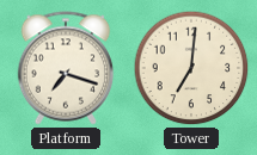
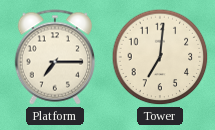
Platform: 7:18 -> 7:15 (55, 57)
